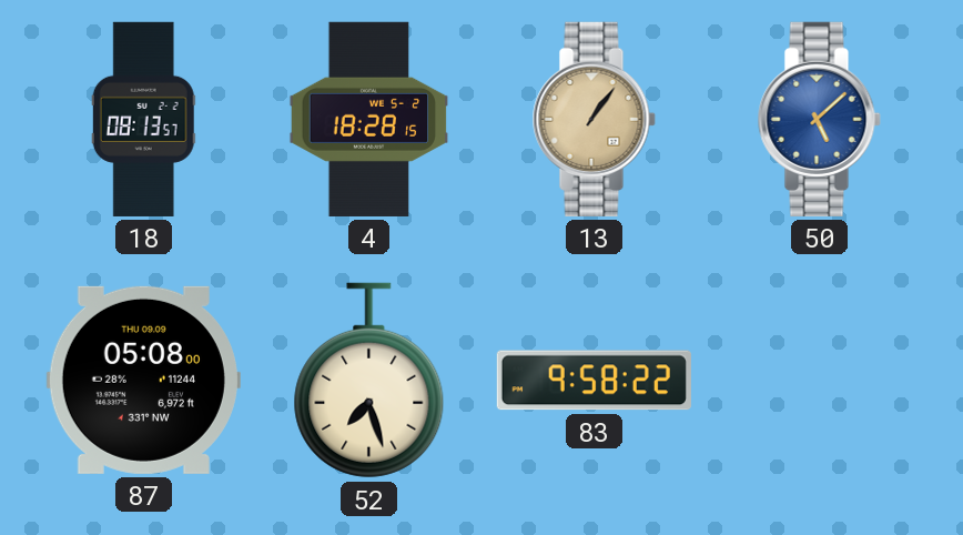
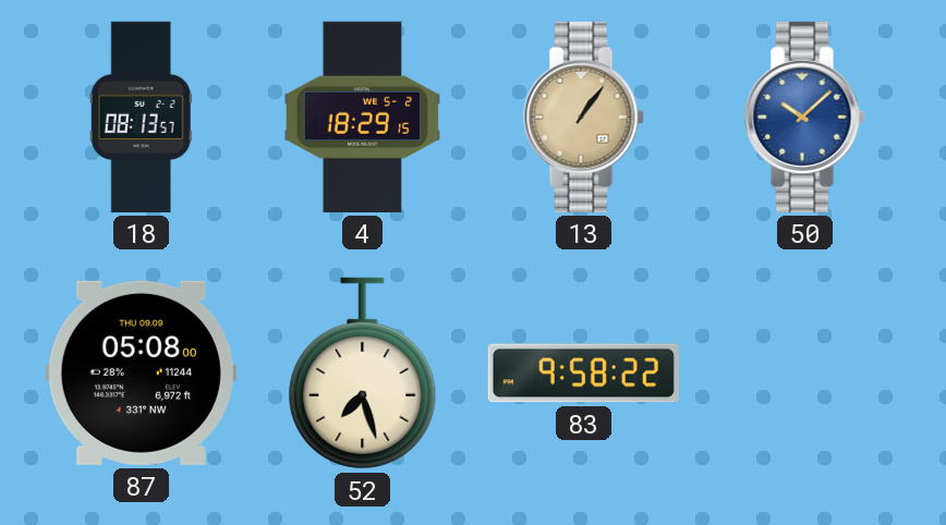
4: 18:28 -> 18:29 (363, 117)
50: 5:08 -> 10:08 (804, 117)
